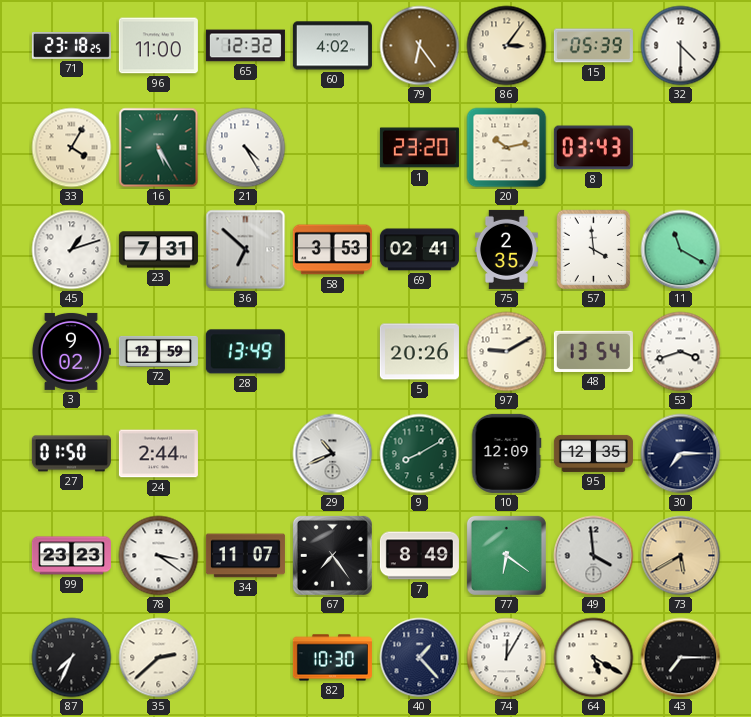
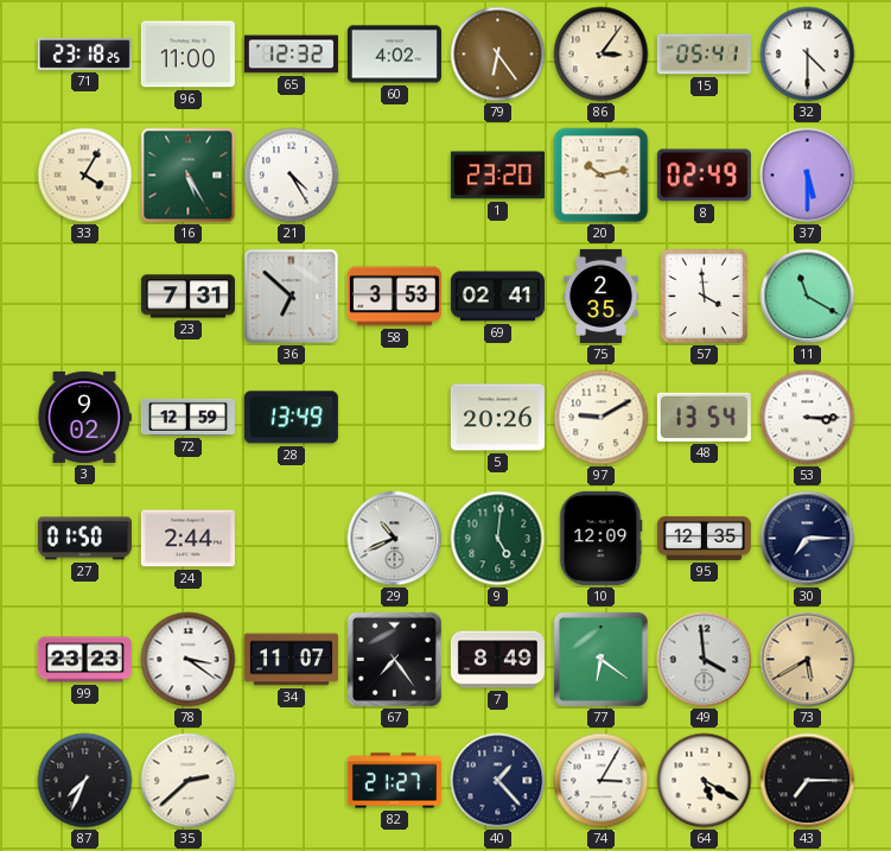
15: 05:39 -> 05:41 (704, 55)
8: 03:43 -> 02:49 (704, 176)
37: none -> 5:30 (808, 176)
45: 1:12 -> none (72, 250)
53: 3:42 -> 3:15 (808, 418)
9: 8:10 -> 5:01 (498, 539)
82: 10:30 -> 21:27 (394, 781)
74: 12:05 -> 3:05 (602, 781)
